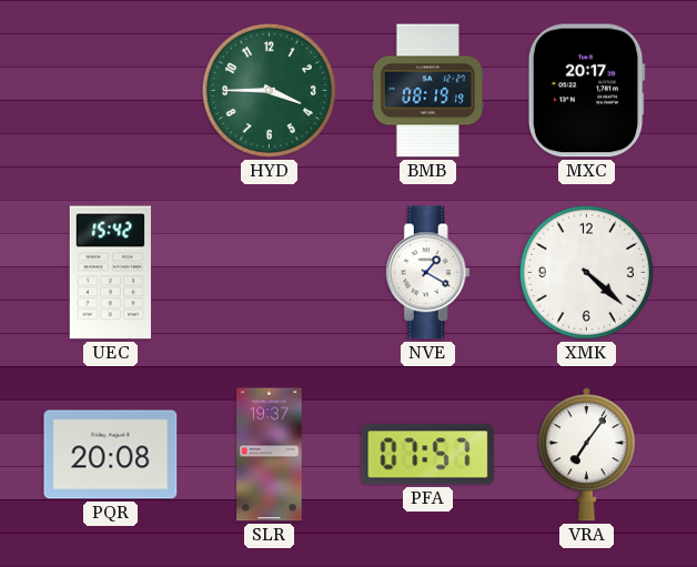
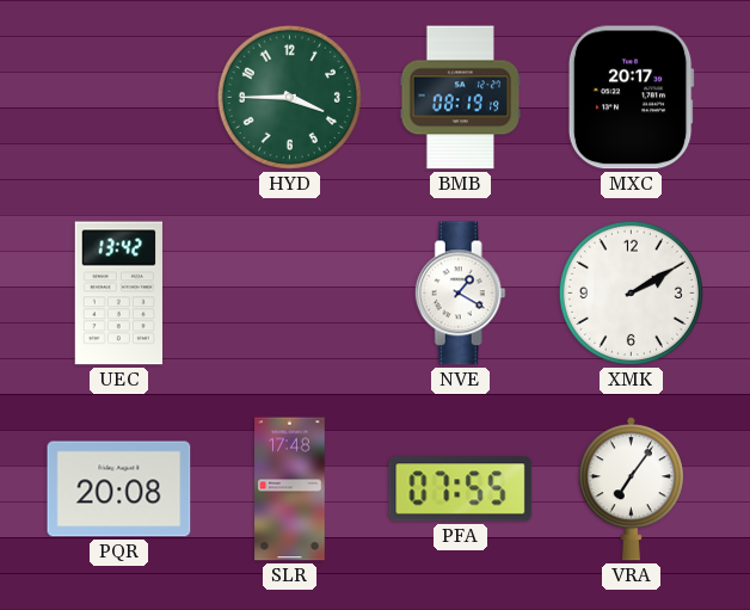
UEC: 15:42 -> 13:42 (118, 294)
XMK: 4:22 -> 2:10 (631, 292)
SLR: 19:37 -> 17:48 (290, 489)
PFA: 07:57 -> 07:55 (461, 489)
